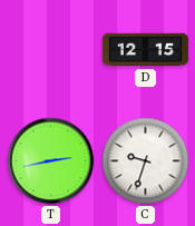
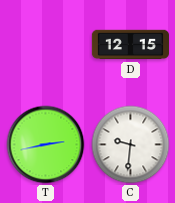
C: 9:33 -> 9:31 (131, 145)
